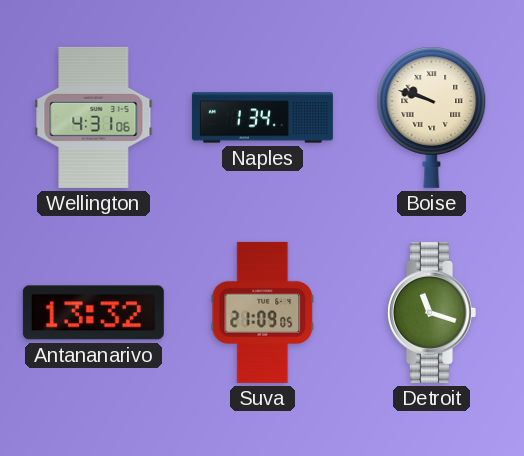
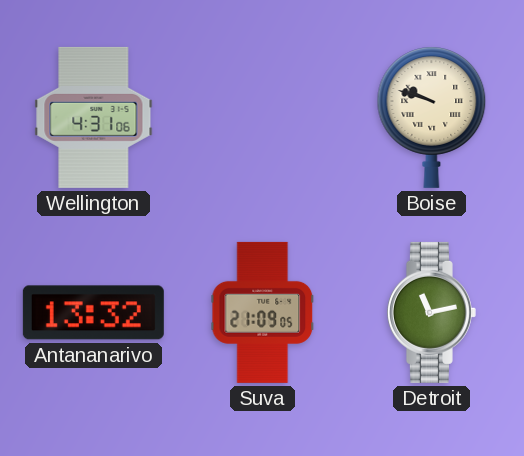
Naples: 1:34 -> none (262, 118)
Detroit: 11:18 -> 11:13 (431, 312)
